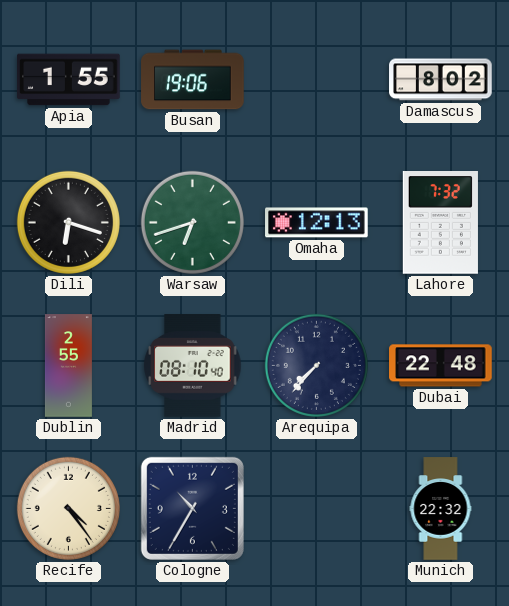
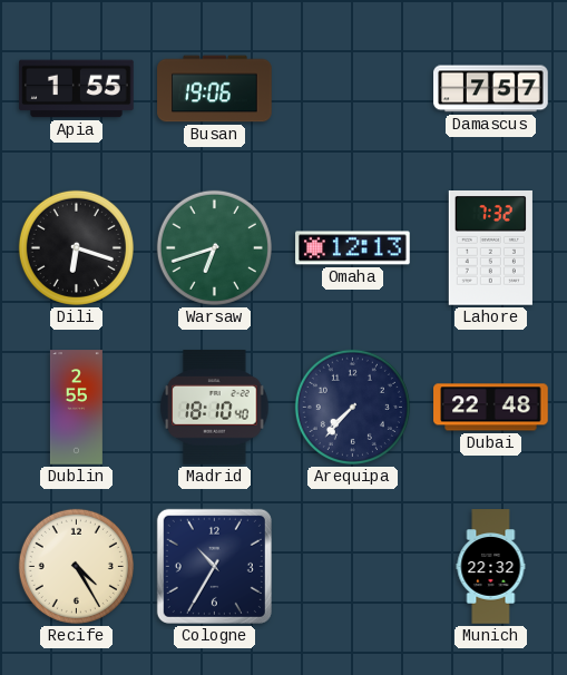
Damascus: 8:02 -> 7:57 (491, 89)
Madrid: 08:10 -> 18:10 (215, 408)
Recife: 4:24 -> 4:25 (76, 566)
